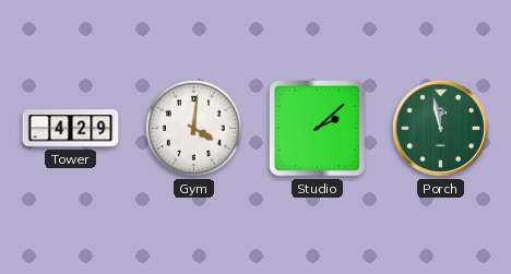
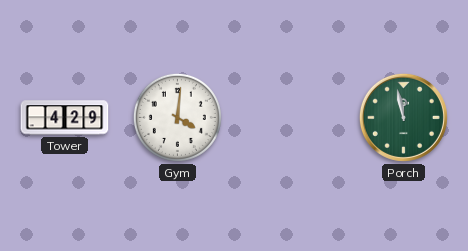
Studio: 2:08 -> none (318, 129)
